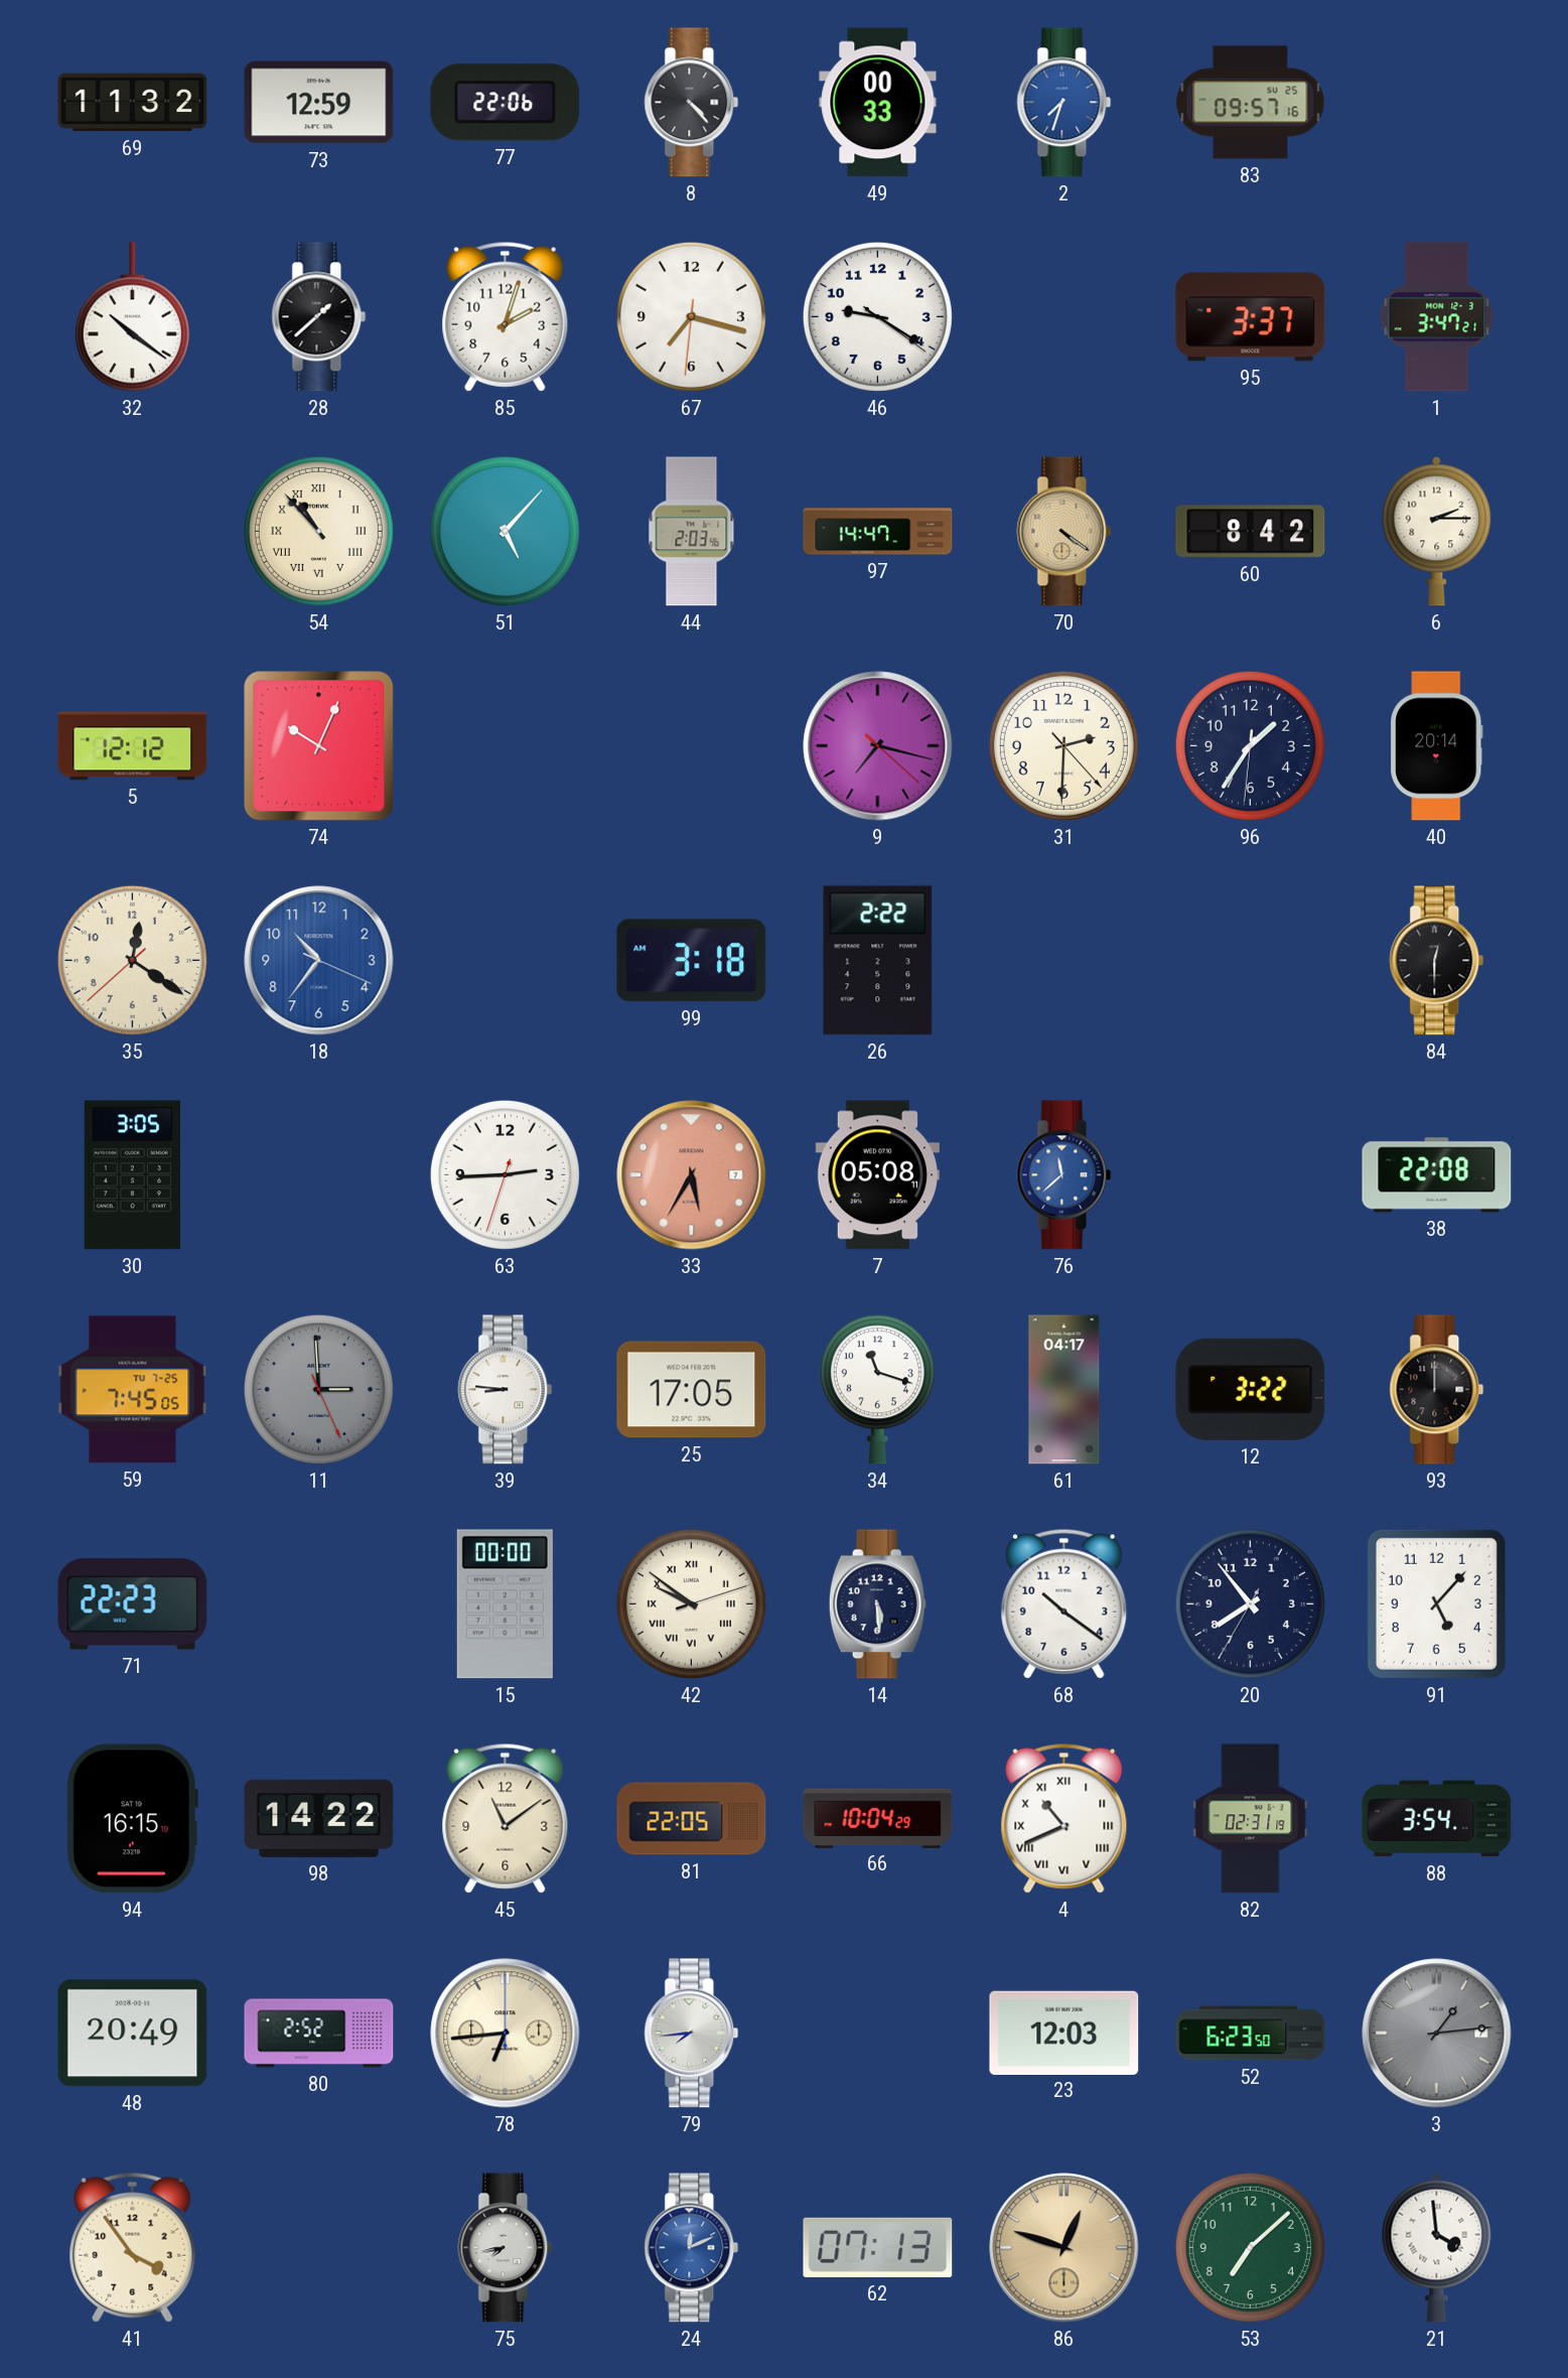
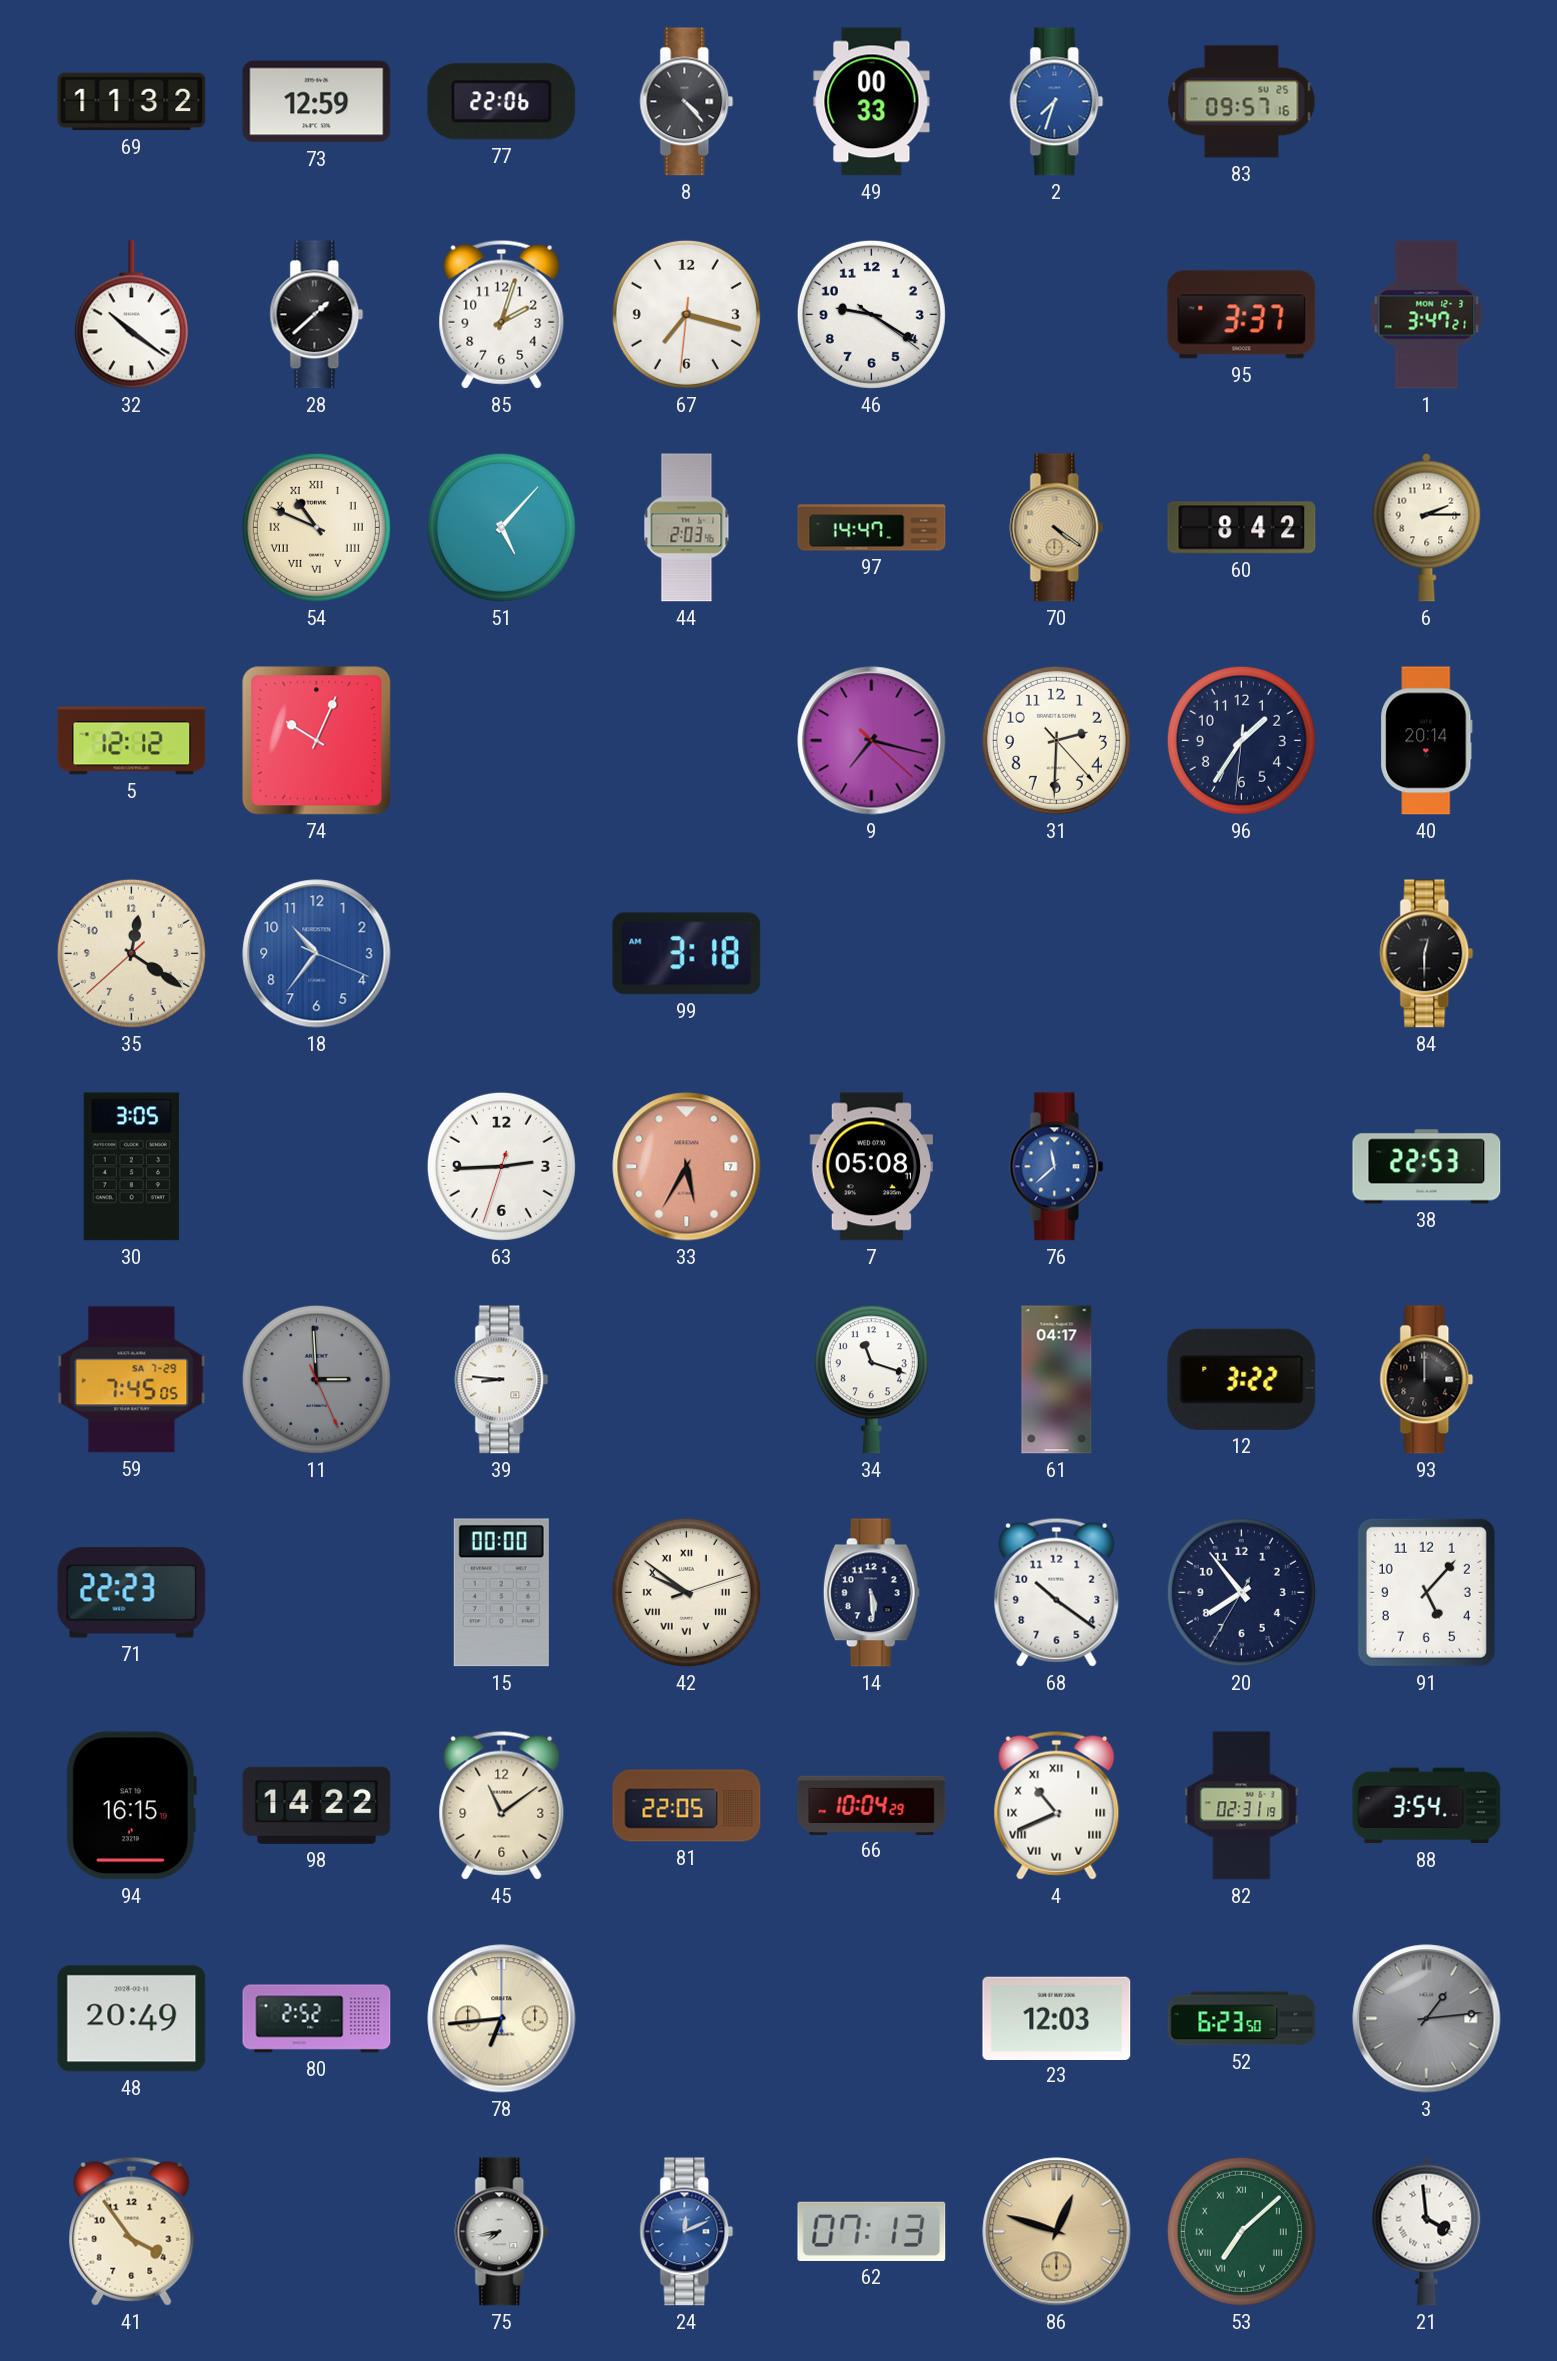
54: 10:53 -> 10:49 (316, 527)
26: 2:22 -> none (878, 961)
38: 22:08 -> 22:53 (1427, 1167)
59 date: TU 7-25 -> SA 7-29 (132, 1380)
25: 17:05 -> none (692, 1390)
79: 7:44 -> none (692, 2034)
53 numerals: Arabic -> Roman (1241, 2231)
